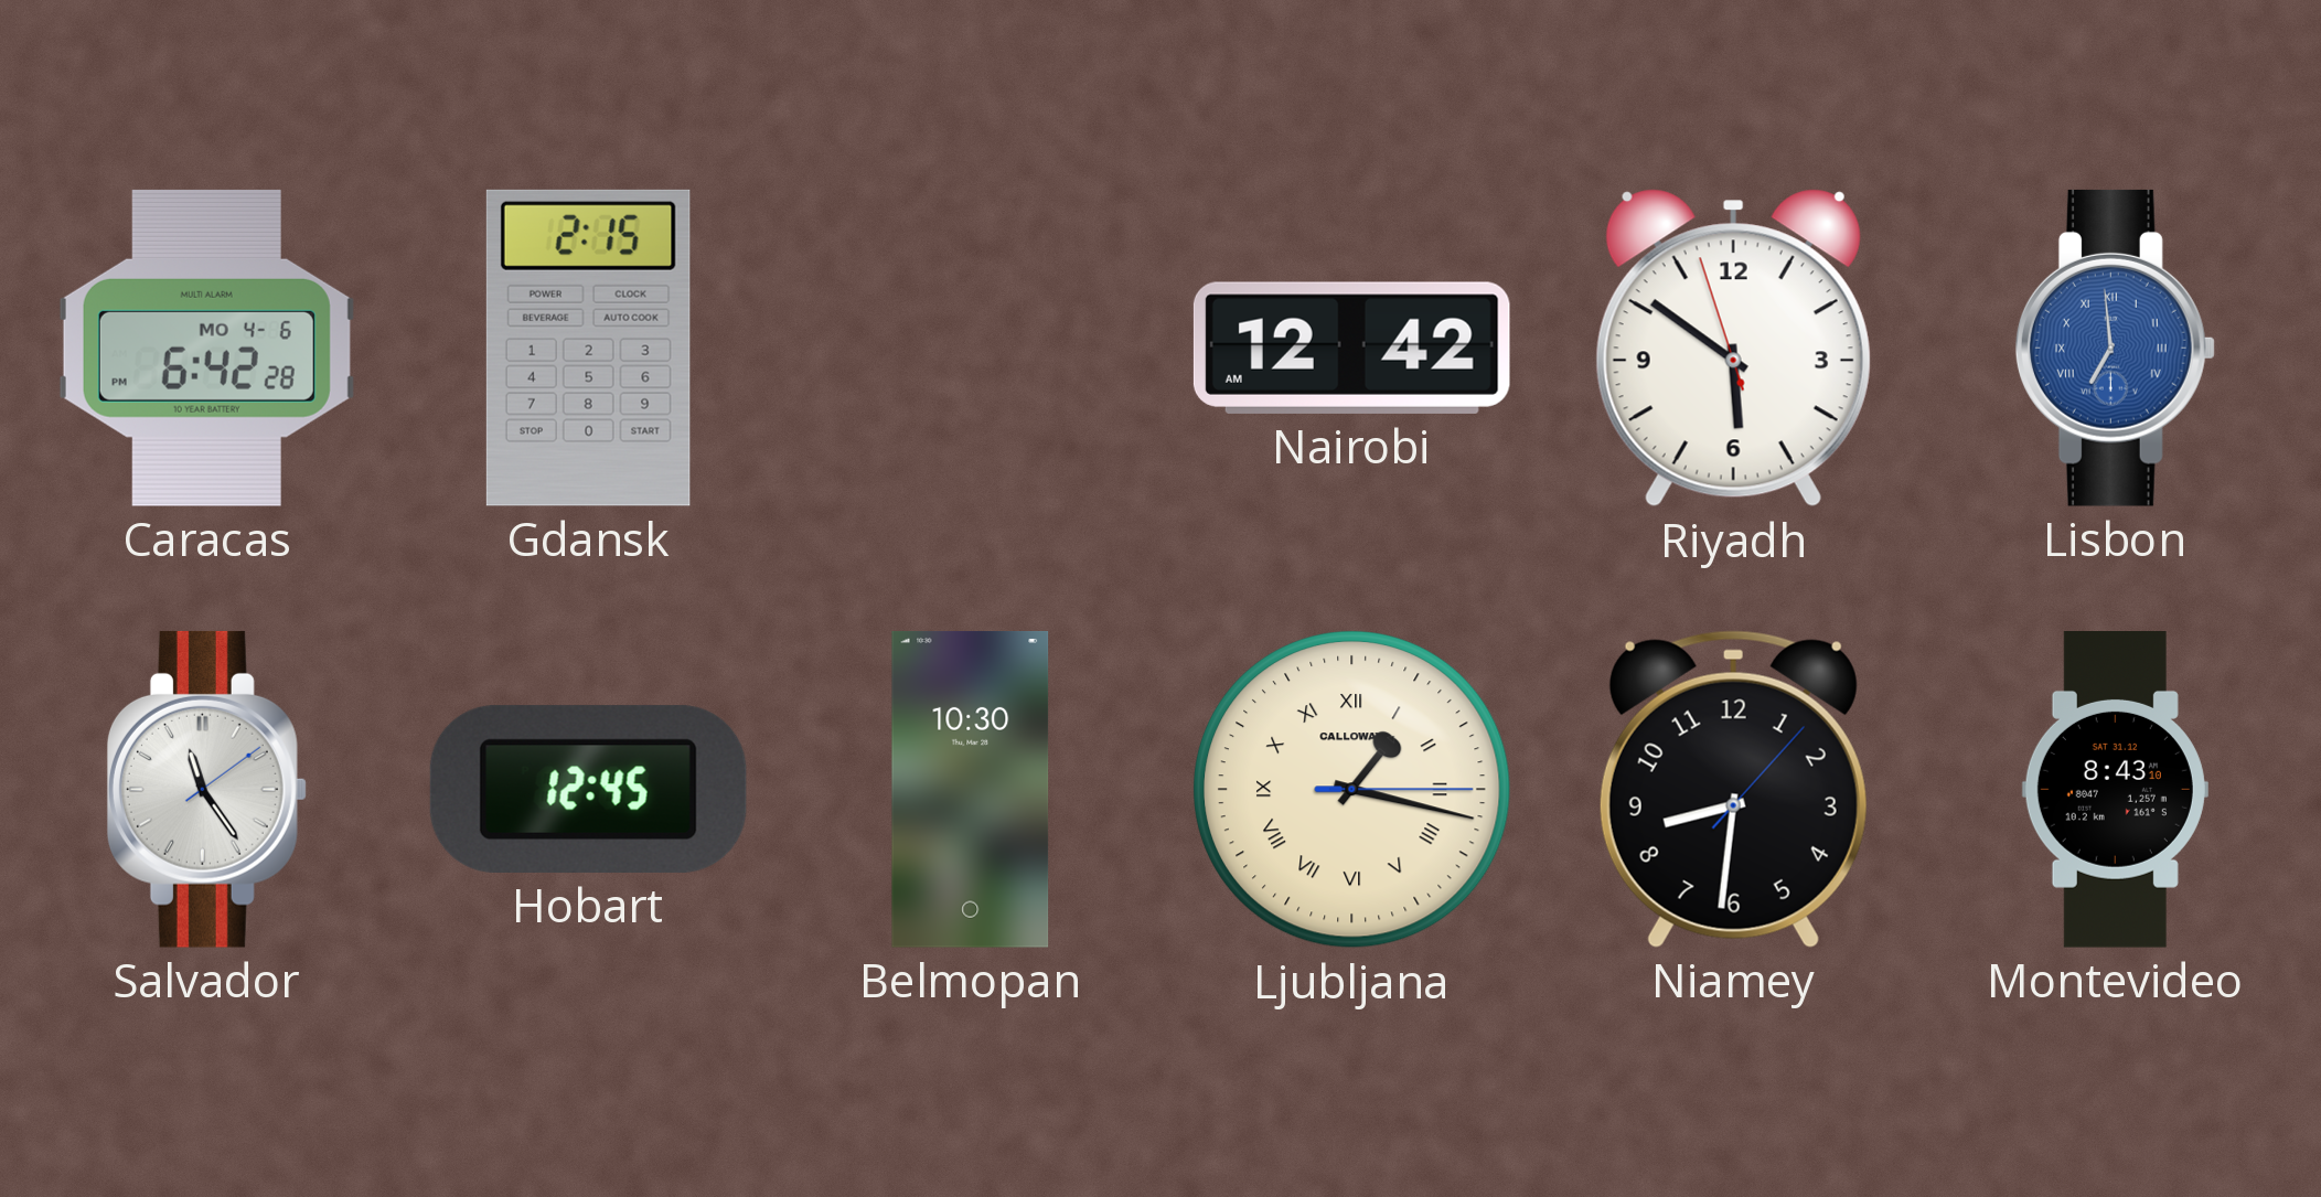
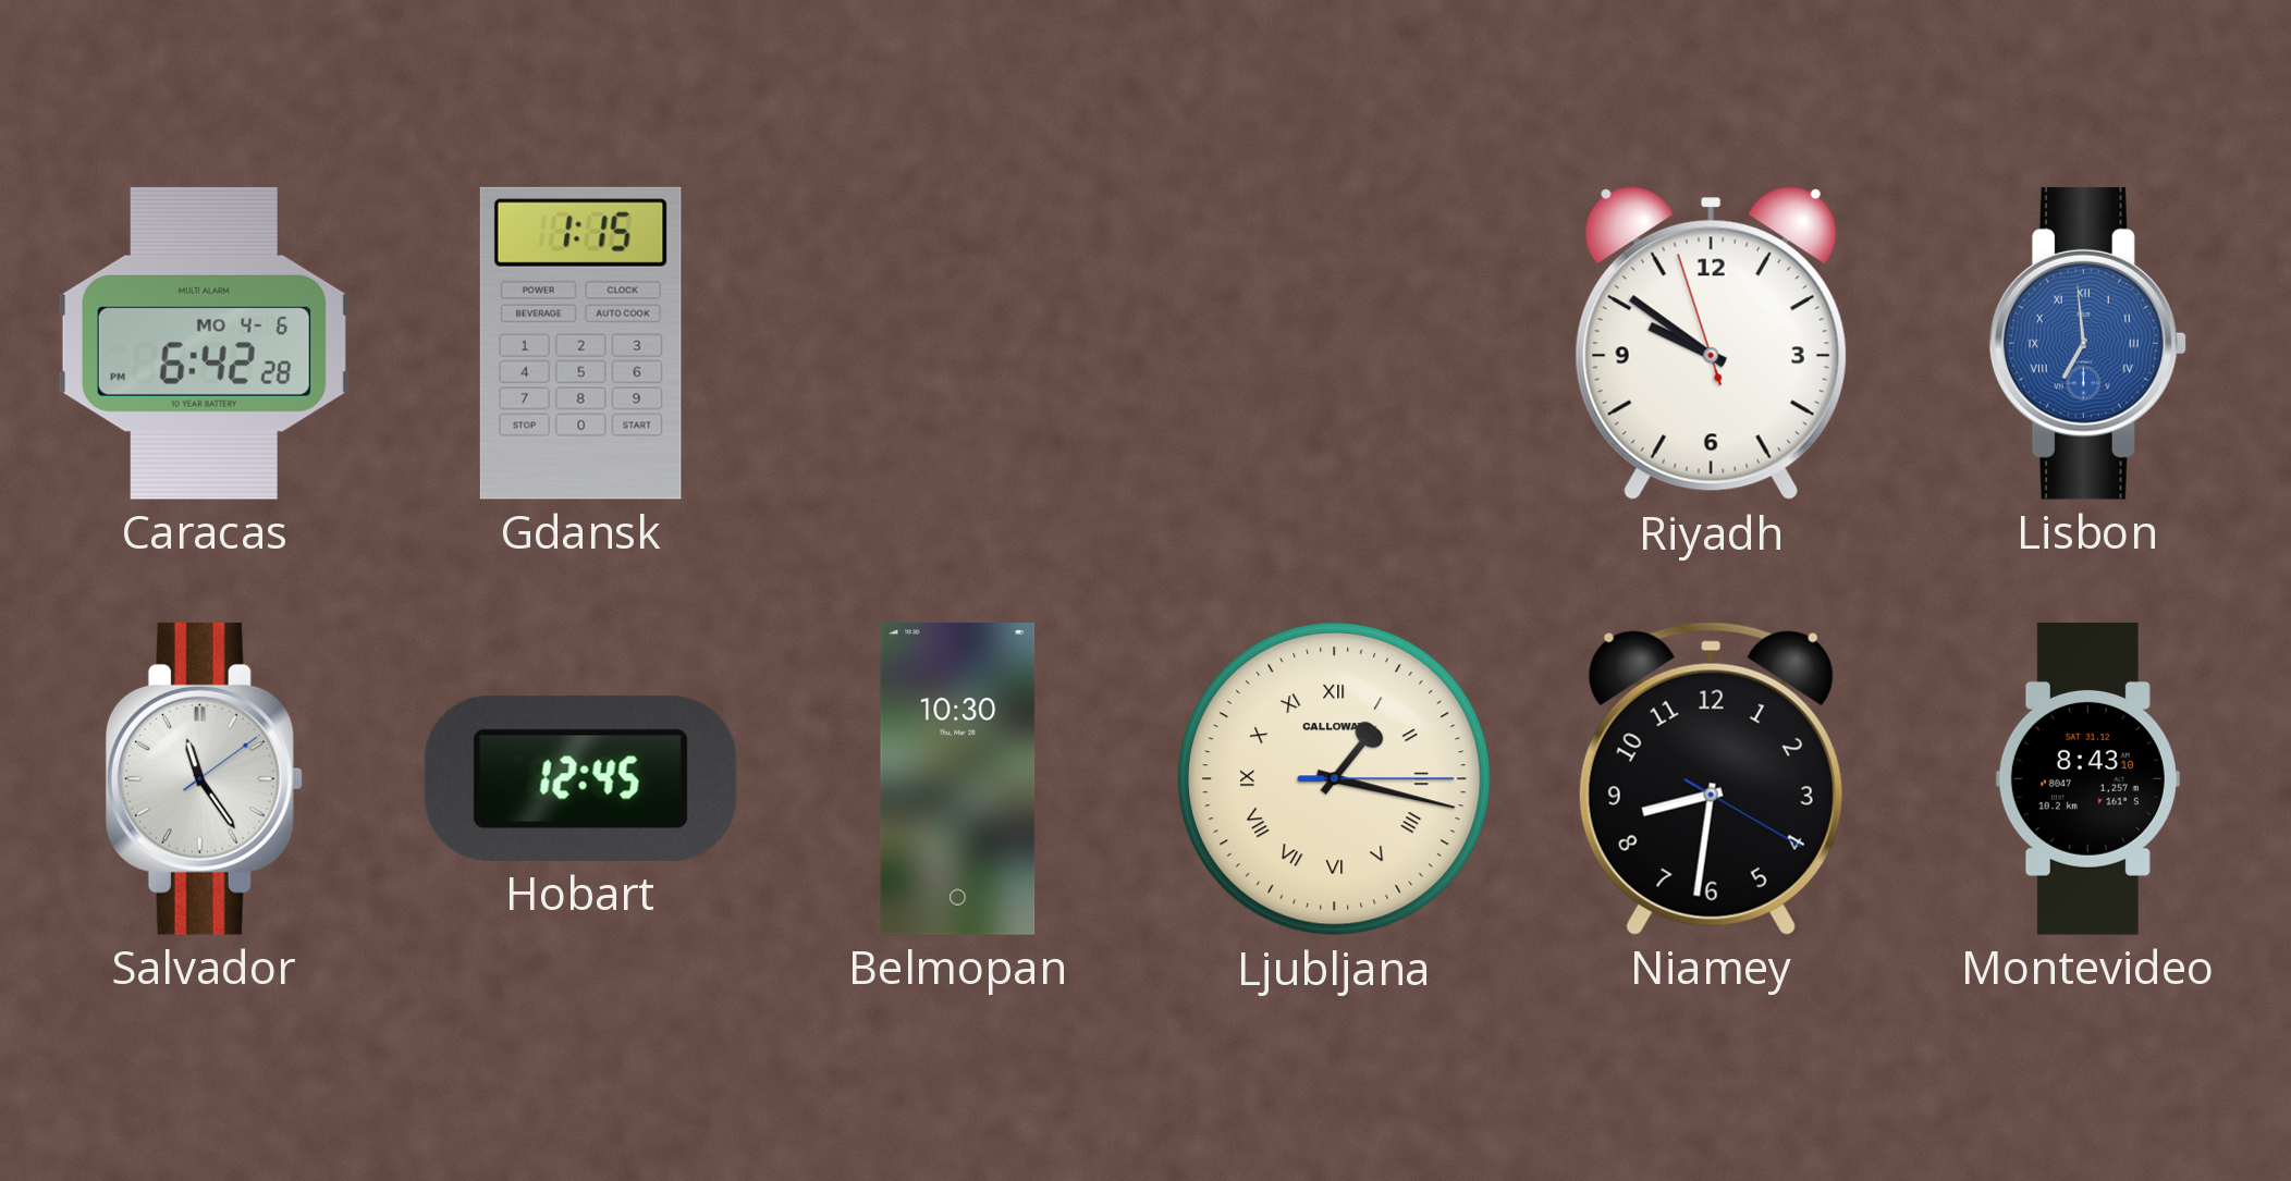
Gdansk: 2:15 -> 1:15 (580, 343)
Nairobi: 12:42 -> none (1351, 348)
Riyadh: 5:50 -> 9:50 (1711, 344)
Niamey: 8:31:07 -> 8:31:20 (1711, 778)
